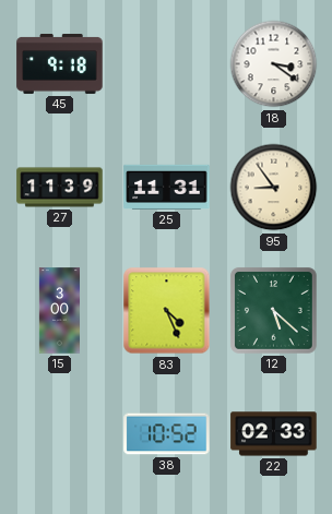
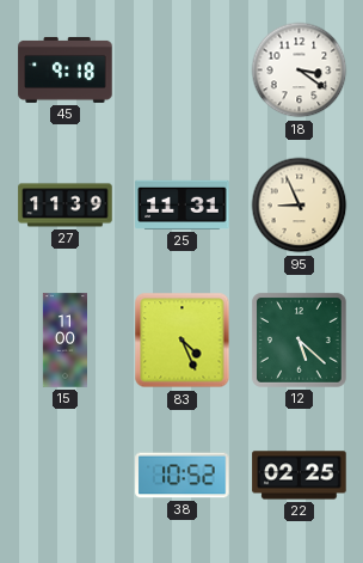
95: 8:54 -> 8:56 (300, 206)
15: 3:00 -> 11:00 (66, 341)
22: 02:33 -> 02:25 (300, 476)
